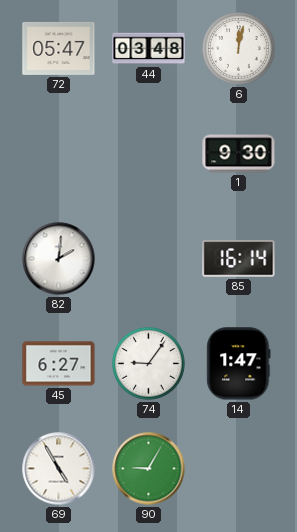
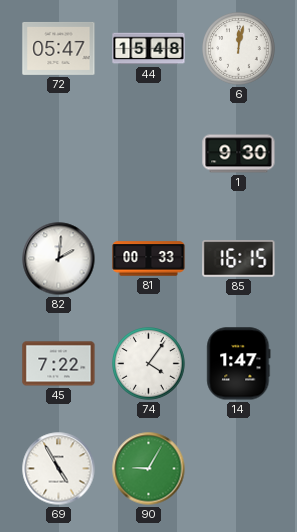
44: 03:48 -> 15:48 (149, 49)
81: none -> 00:33 (149, 259)
85: 16:14 -> 16:15 (239, 259)
45: 6:27 -> 7:22 (59, 364)
74: 9:06 -> 4:06 (149, 364)
